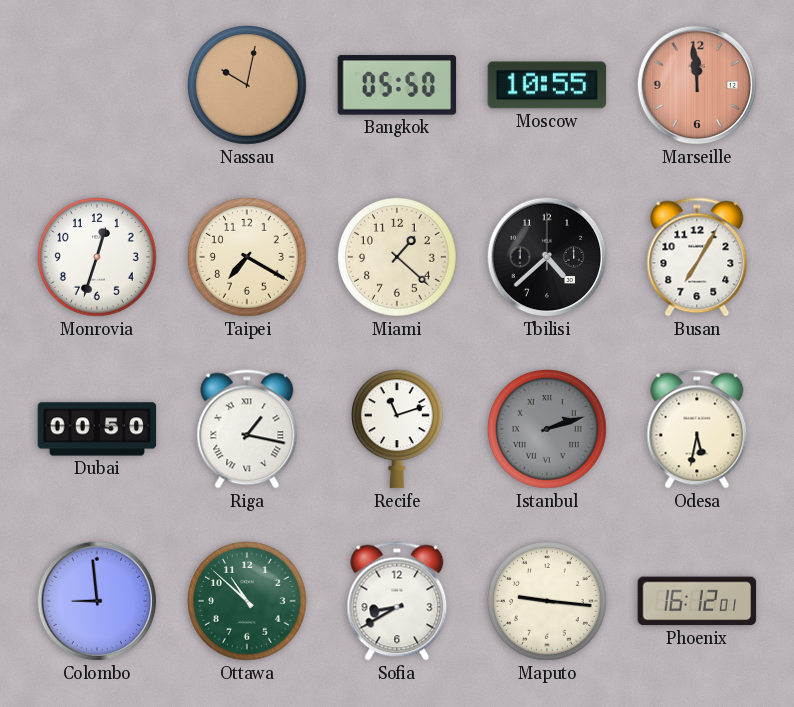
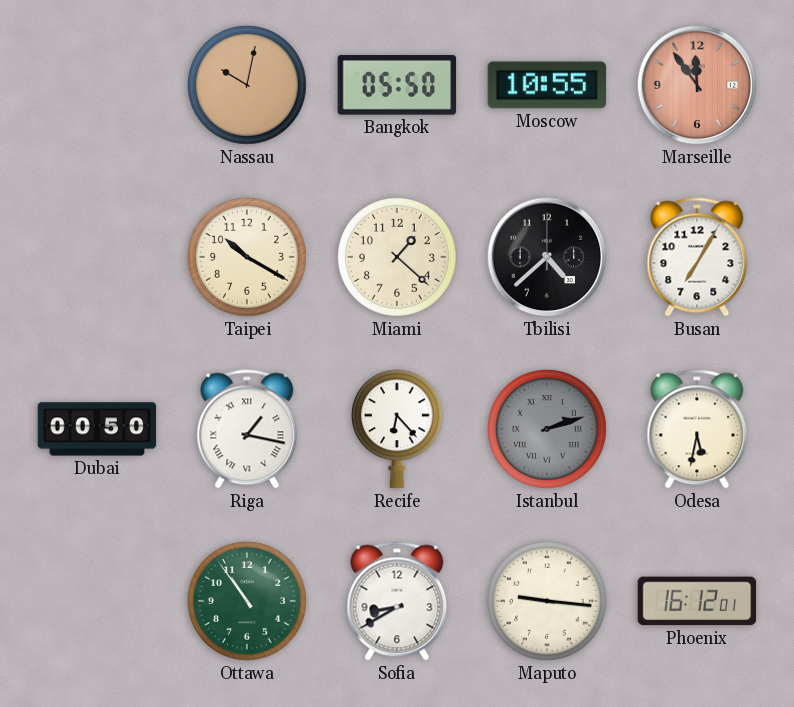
Marseille: 11:59 -> 11:54 (697, 85)
Monrovia: 12:33 -> none (98, 258)
Taipei: 7:20 -> 10:20 (248, 258)
Recife: 11:12 -> 6:23 (397, 429)
Colombo: 8:59 -> none (97, 601)
Ottawa: 10:52 -> 10:54 (248, 602)
